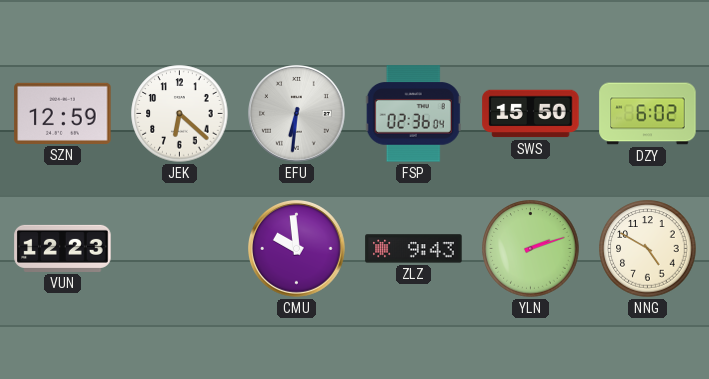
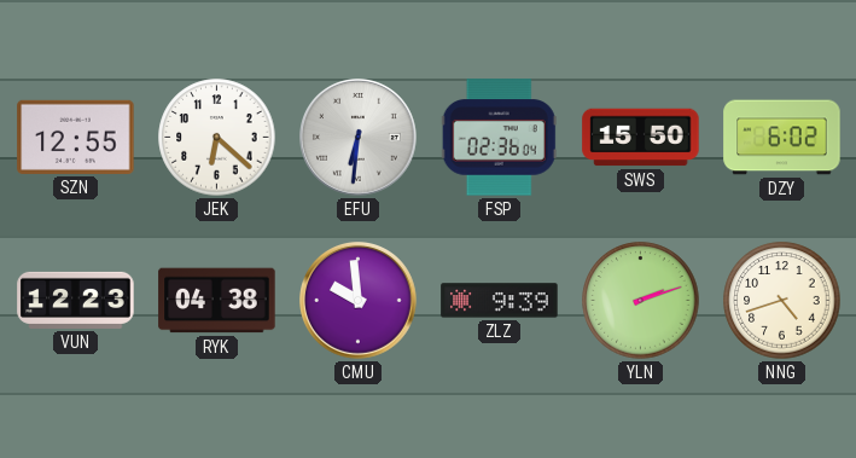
SZN: 12:59 -> 12:55 (76, 137)
RYK: none -> 04:38 (217, 301)
ZLZ: 9:43 -> 9:39 (500, 301)
NNG: 4:50 -> 4:42 (782, 301)
